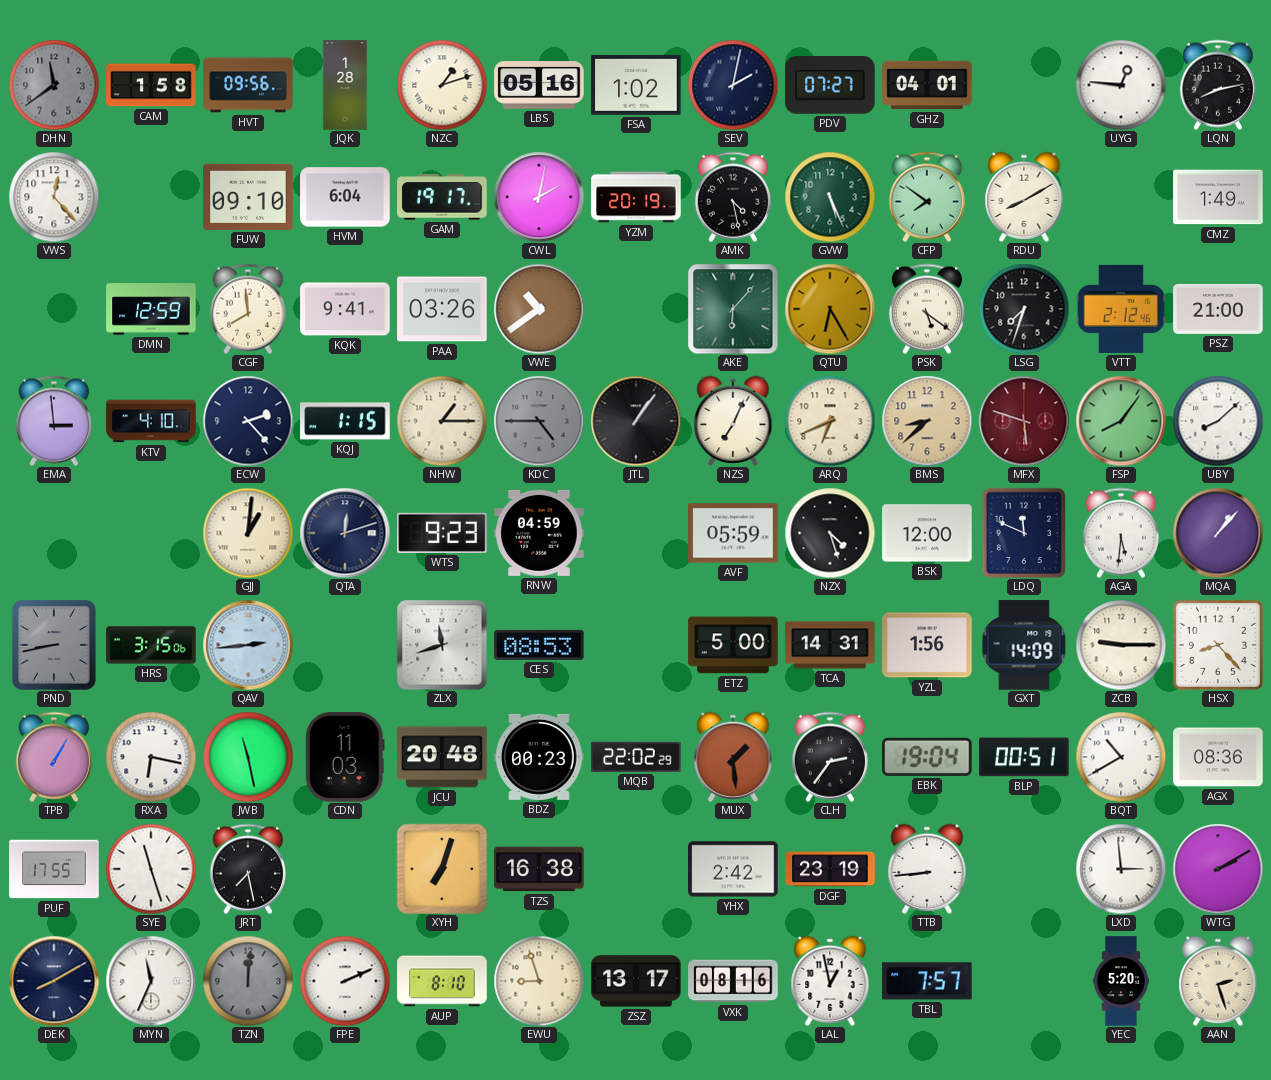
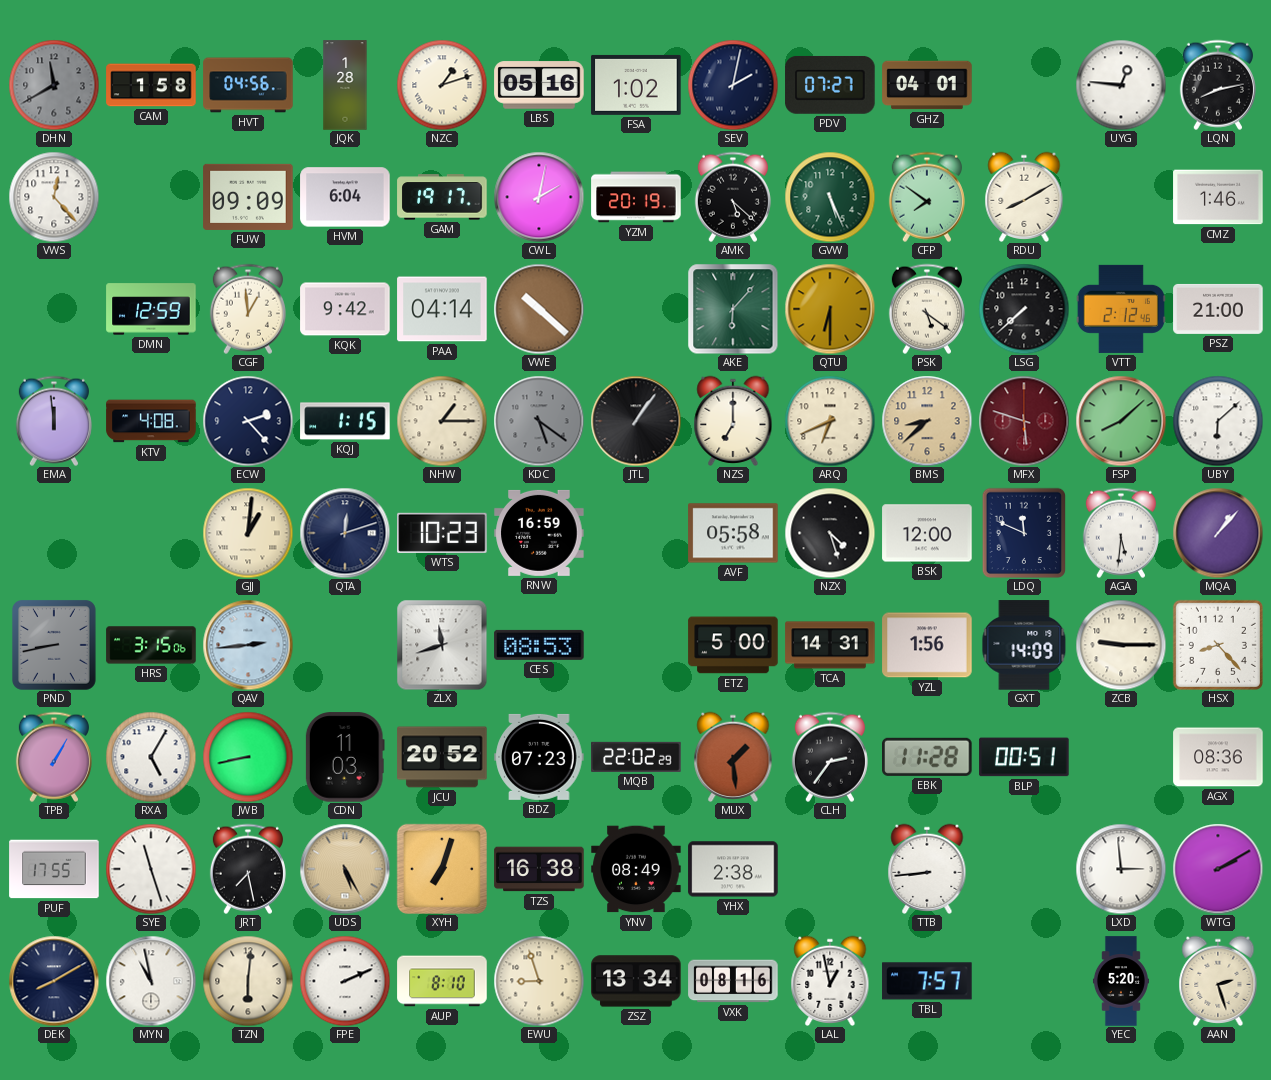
DHN: 11:39 -> 11:40 (54, 85)
HVT: 09:56 -> 04:56 (248, 85)
FUW: 09:10 -> 09:09 (248, 197)
AMK: 4:28 -> 5:22 (733, 197)
CMZ: 1:49 -> 1:46 (1218, 197)
CGF: 7:59 -> 12:59 (248, 309)
KQK: 9:41 -> 9:42 (345, 309)
PAA: 03:26 -> 04:14 (442, 309)
VWE: 10:39 -> 10:22 (539, 309)
QTU: 6:25 -> 6:30 (830, 309)
LSG: 7:33 -> 7:38 (1024, 309)
EMA: 2:59 -> 11:59 (54, 421)
KTV: 4:10 -> 4:08 (151, 421)
KDC: 4:45 -> 5:21 (539, 421)
NZS: 7:04 -> 7:00 (733, 420)
FSP: 8:06 -> 8:08 (1121, 421)
UBY: 8:08 -> 6:08 (1218, 421)
WTS: 9:23 -> 10:23 (442, 533)
RNW: 04:59 -> 16:59 (539, 533)
AVF: 05:59 -> 05:58 (733, 533)
RXA: 6:17 -> 5:05 (151, 757)
JWB: 11:28 -> 8:43 (248, 757)
JCU: 20:48 -> 20:52 (442, 757)
BDZ: 00:23 -> 07:23 (539, 757)
EBK: 19:04 -> 11:28 (928, 757)
BQT: 10:40 -> none (1121, 757)
UDS: none -> 5:25 (345, 869)
YNV: none -> 08:49 (636, 869)
YHX: 2:42 -> 2:38 (733, 869)
DGF: 23:19 -> none (830, 869)
MYN: 11:34 -> 10:58 (151, 981)
TZN: 12:01 -> 6:01 (248, 981)
TZN dial: grey -> cream (248, 981)
ZSZ: 13:17 -> 13:34 (636, 981)
